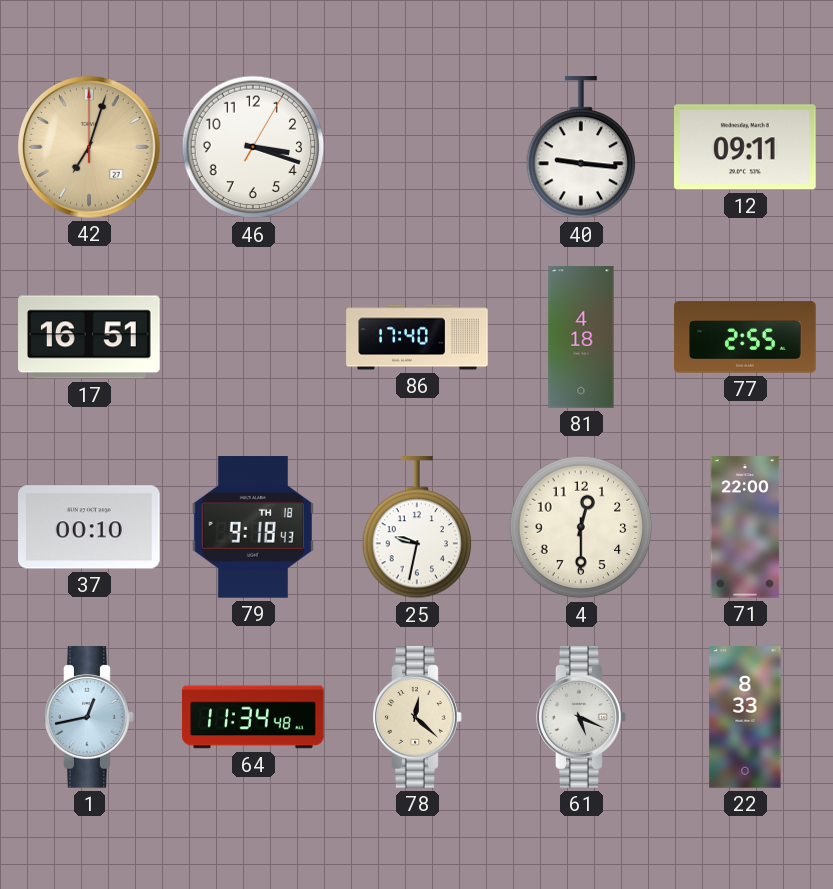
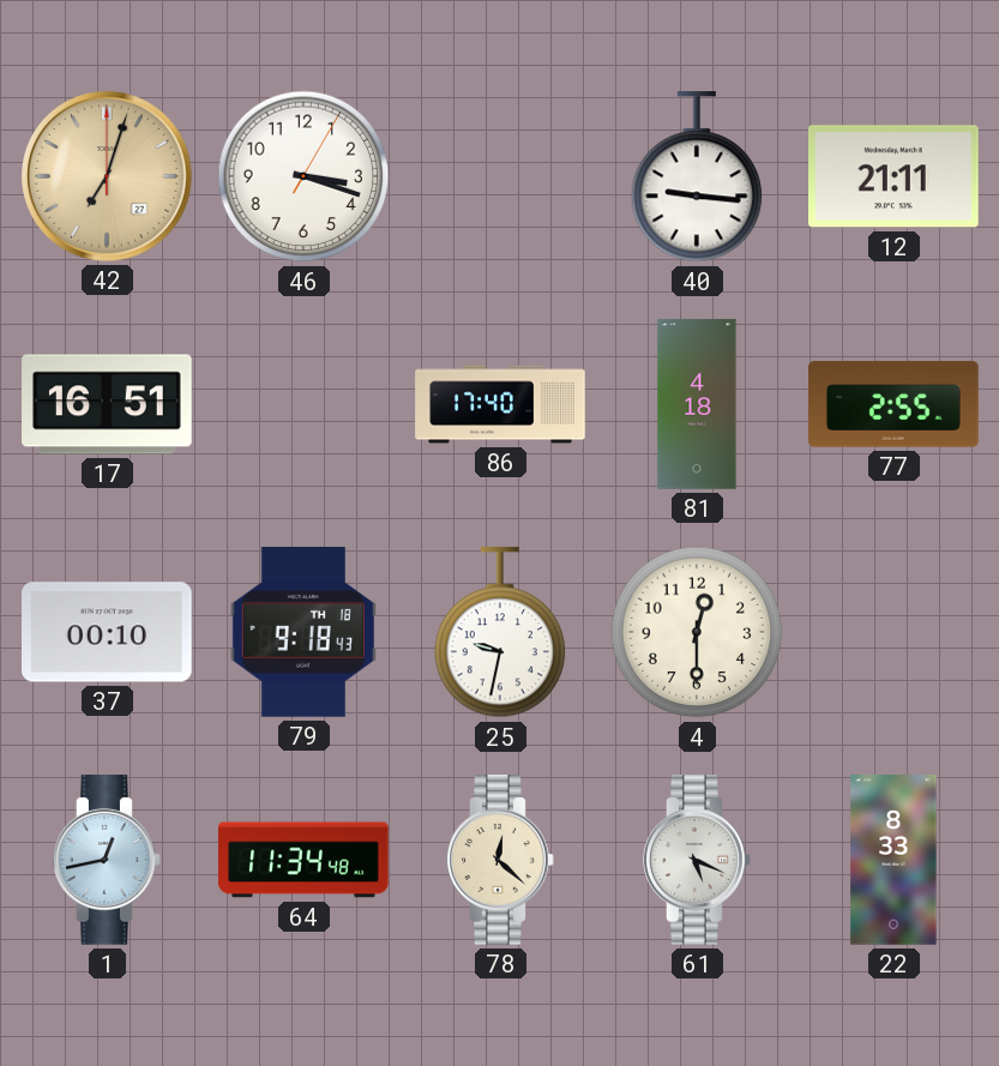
12: 09:11 -> 21:11 (895, 176)
71: 22:00 -> none (745, 527)
